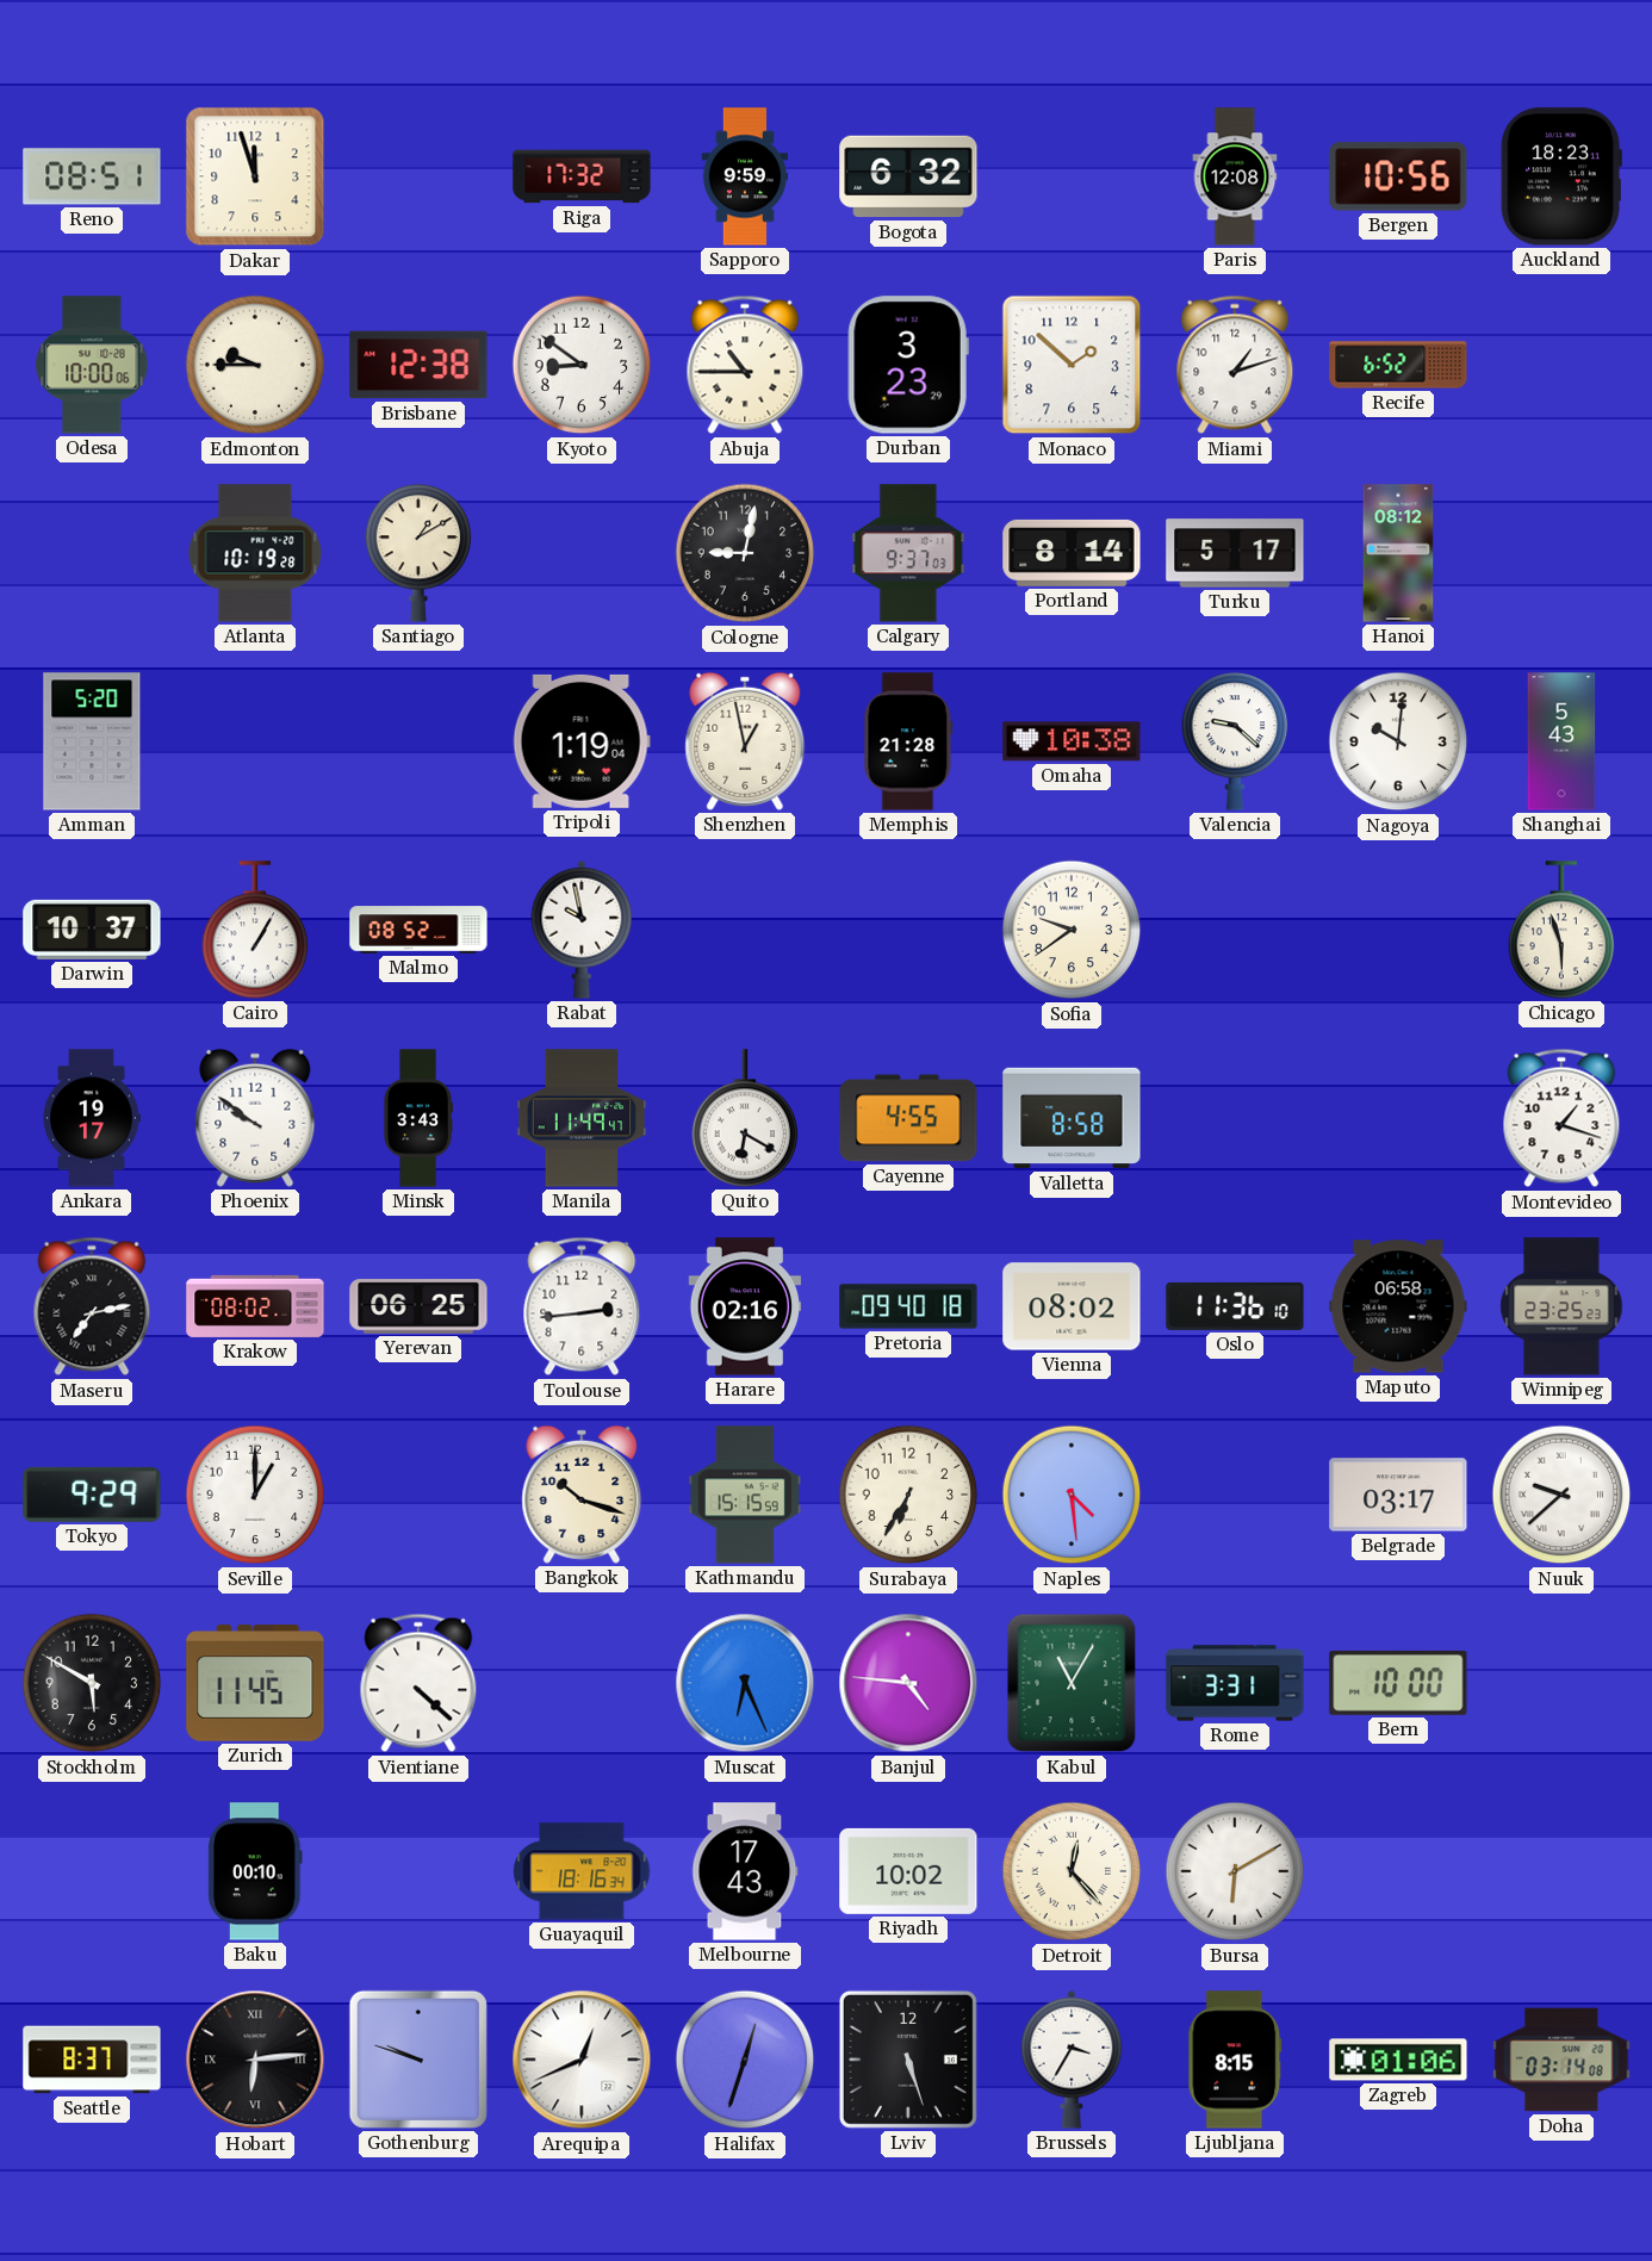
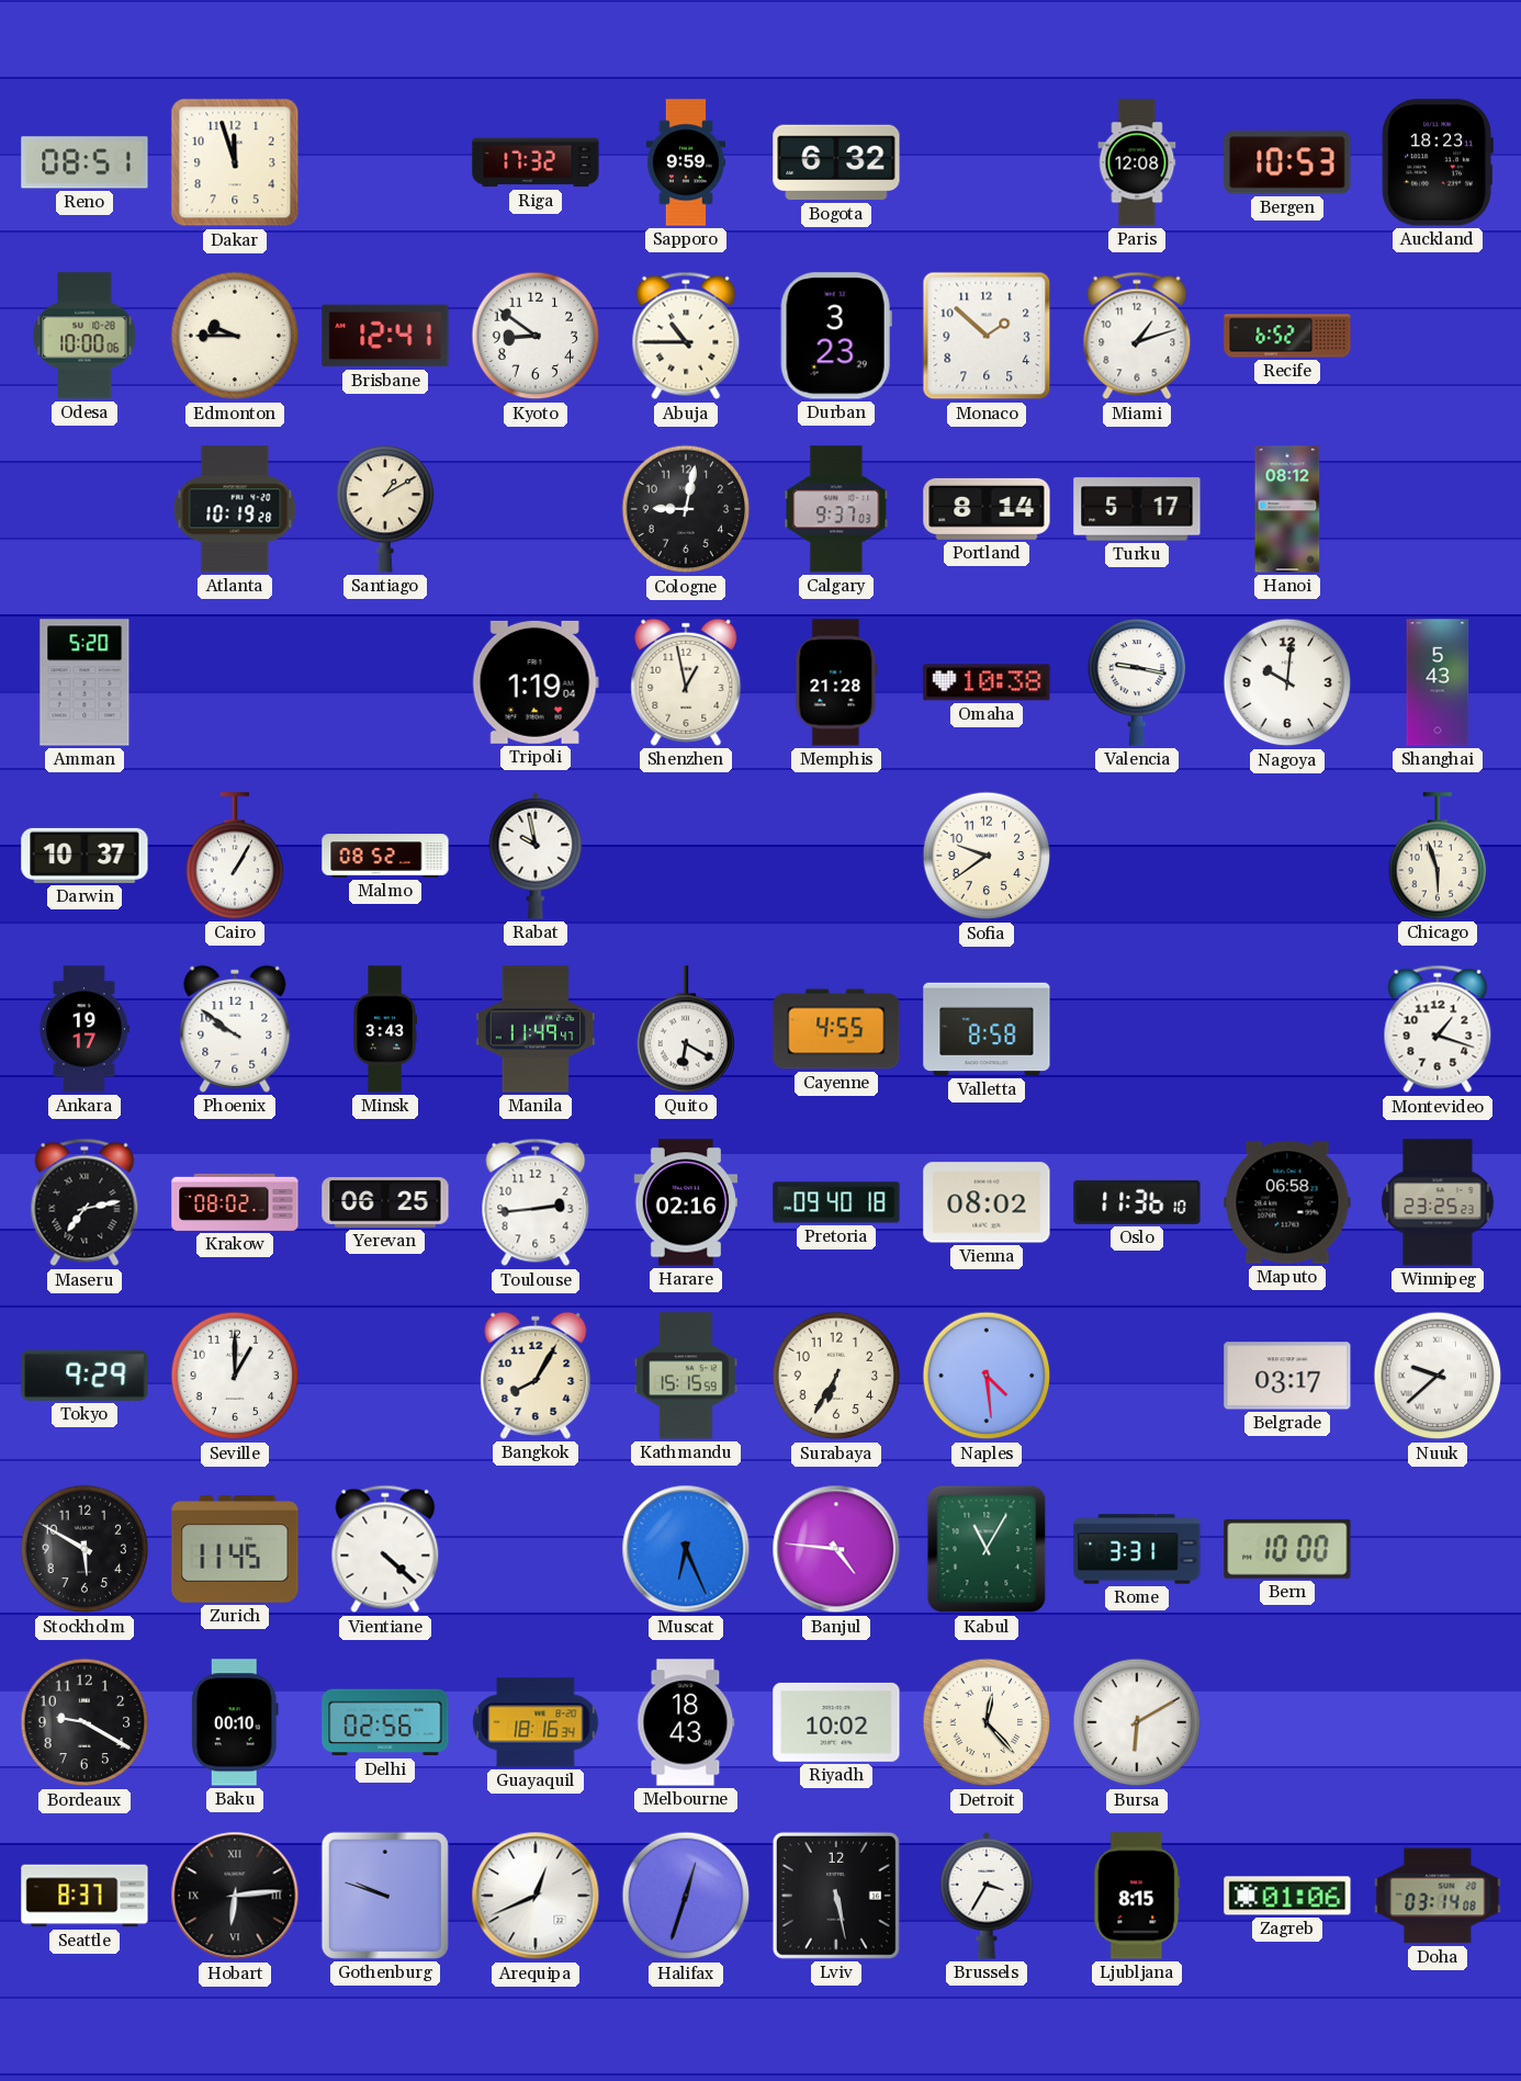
Bergen: 10:56 -> 10:53 (1287, 162)
Brisbane: 12:38 -> 12:41 (385, 336)
Valencia: 9:22 -> 9:17 (1137, 682)
Bangkok: 10:18 -> 8:05 (536, 1376)
Bordeaux: none -> 9:20 (84, 1722)
Delhi: none -> 02:56 (385, 1722)
Melbourne: 17:43 -> 18:43 (686, 1722)
Lviv: 5:27 -> 5:28 (836, 1896)
